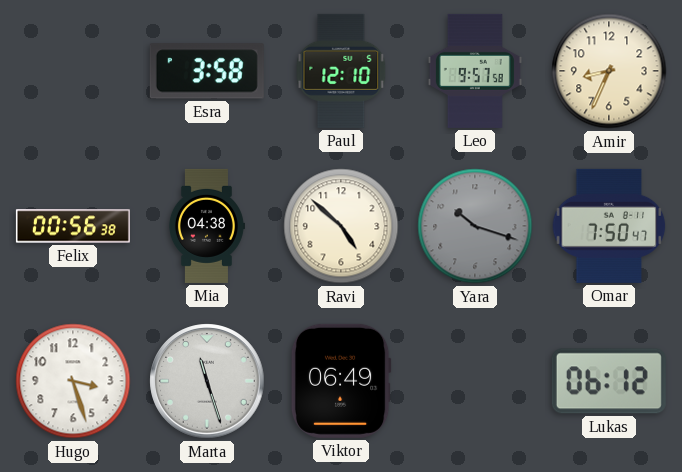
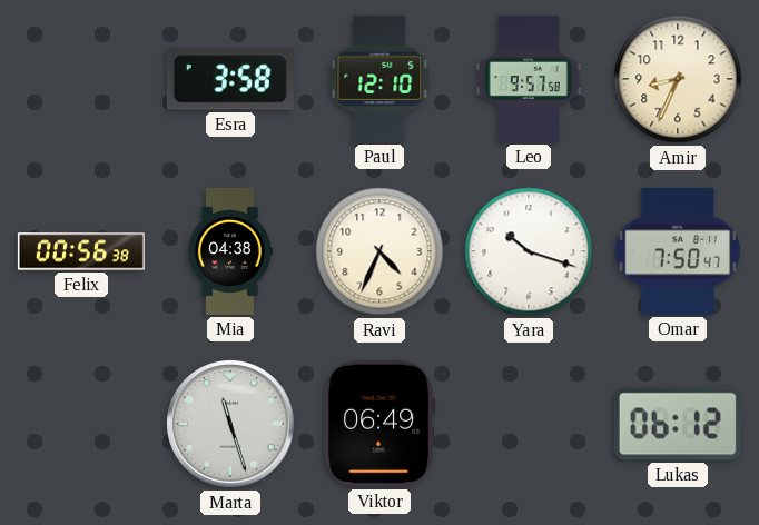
Ravi: 4:52 -> 4:34 (379, 251)
Yara dial: grey -> white (529, 251)
Hugo: 3:27 -> none (73, 381)
